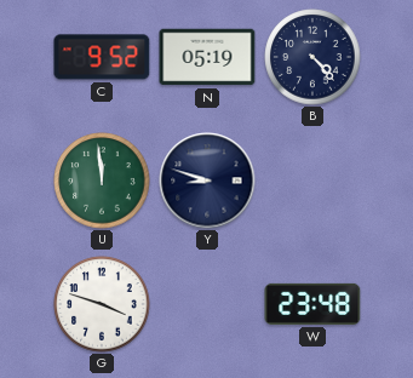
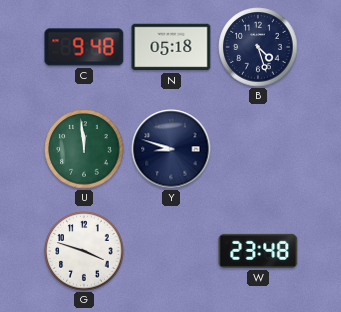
C: 9:52 -> 9:48 (84, 47)
N: 05:19 -> 05:18 (171, 47)
B: 4:23 -> 4:27 (258, 47)
